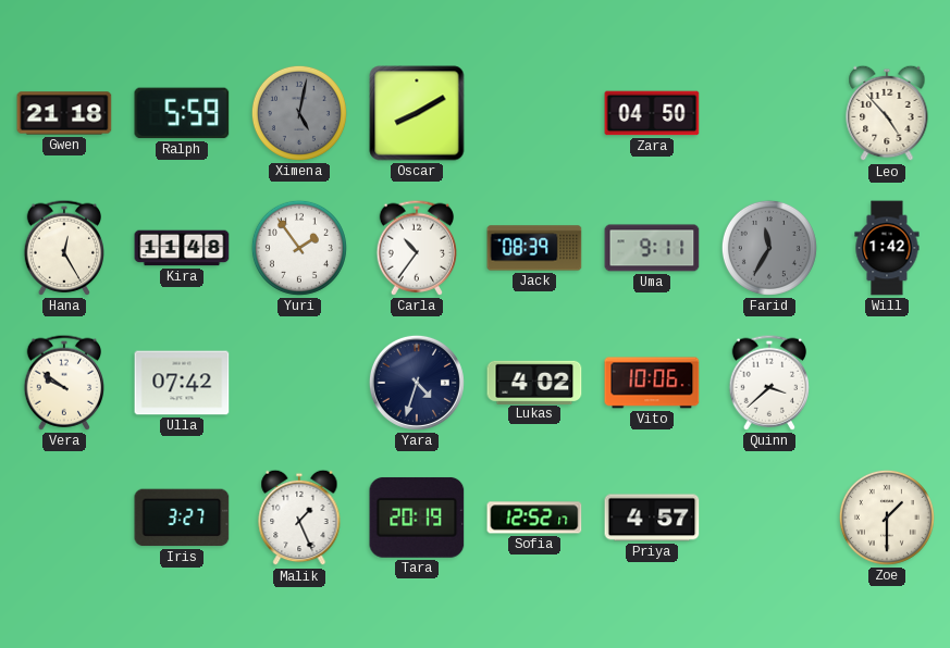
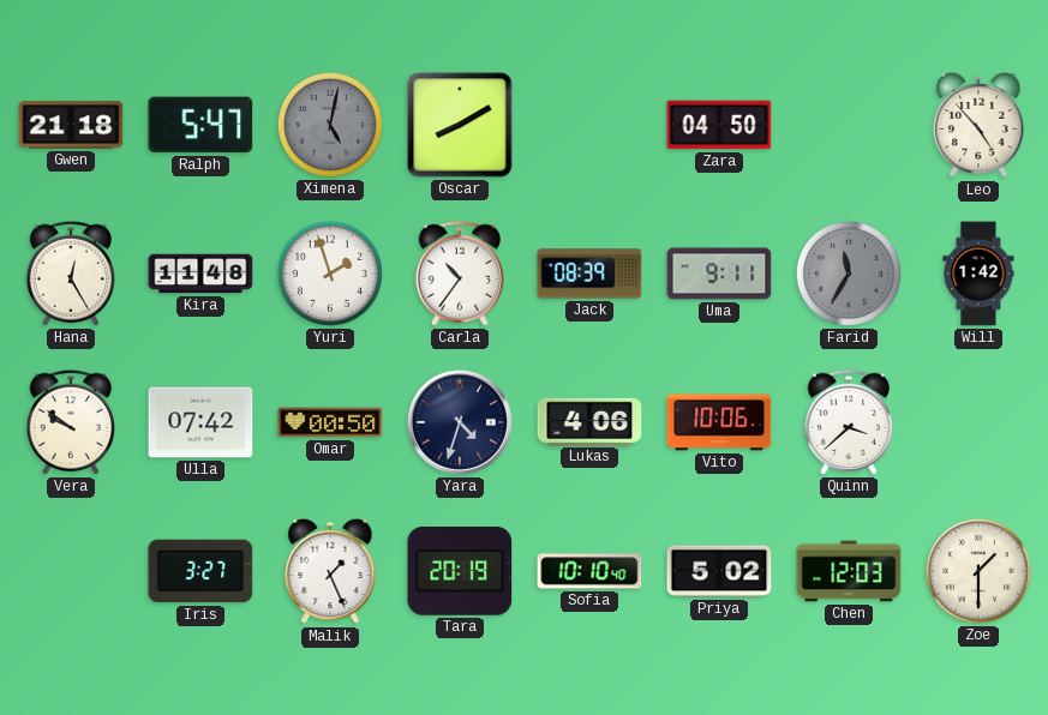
Ralph: 5:59 -> 5:47 (200, 125)
Yuri: 1:54 -> 1:57 (330, 274)
Omar: none -> 00:50 (330, 422)
Lukas: 4:02 -> 4:06 (589, 421)
Sofia: 12:52 -> 10:10 (589, 571)
Priya: 4:57 -> 5:02 (719, 571)
Chen: none -> 12:03 (849, 571)
